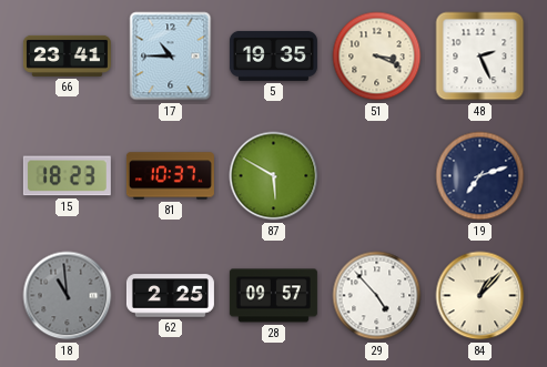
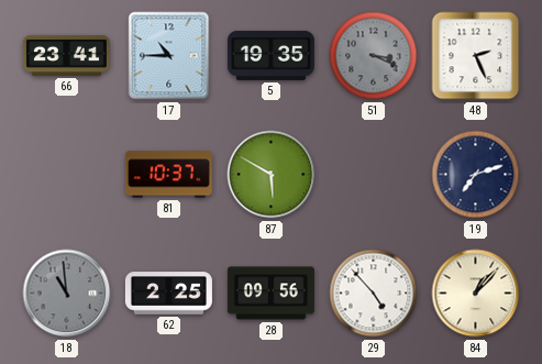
51 dial: cream -> grey (374, 56)
15: 18:23 -> none (67, 176)
28: 09:57 -> 09:56 (270, 294)
